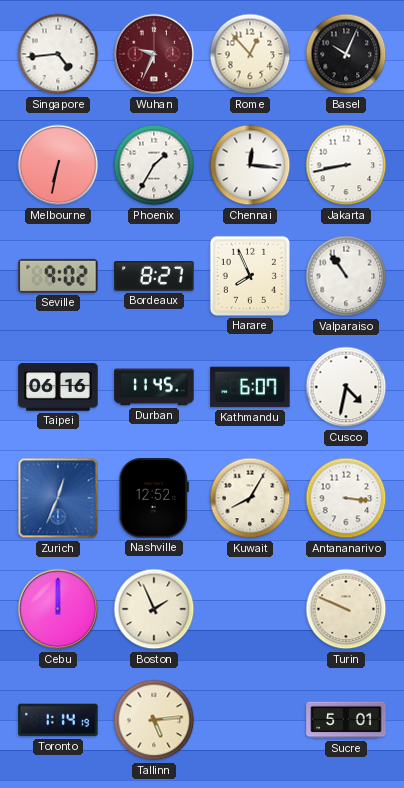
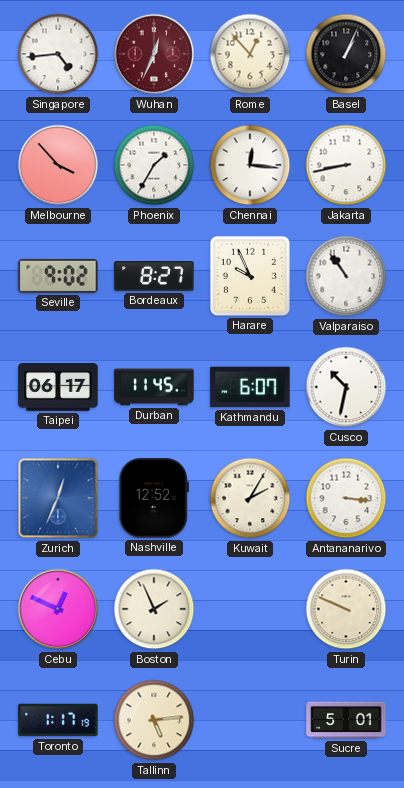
Wuhan: 9:34 -> 12:34 (154, 54)
Basel: 10:04 -> 1:04 (346, 54)
Melbourne: 6:32 -> 3:53 (58, 165)
Harare: 7:56 -> 9:56 (250, 276)
Taipei: 06:16 -> 06:17 (58, 387)
Cusco: 4:32 -> 10:32 (346, 387)
Kuwait: 8:05 -> 2:05 (250, 498)
Cebu: 12:00 -> 12:49 (58, 609)
Toronto: 1:14 -> 1:17 (58, 720)
